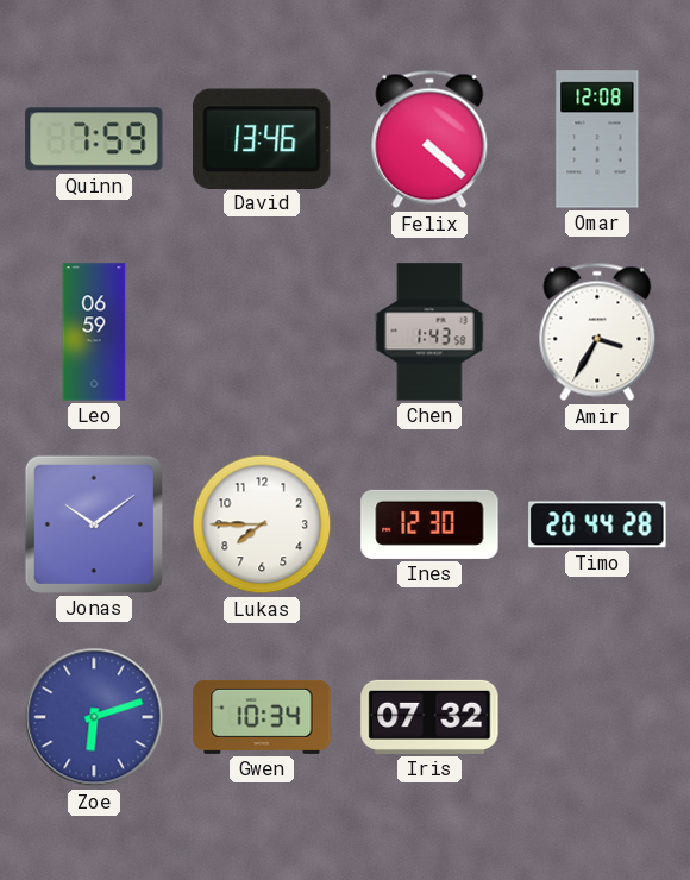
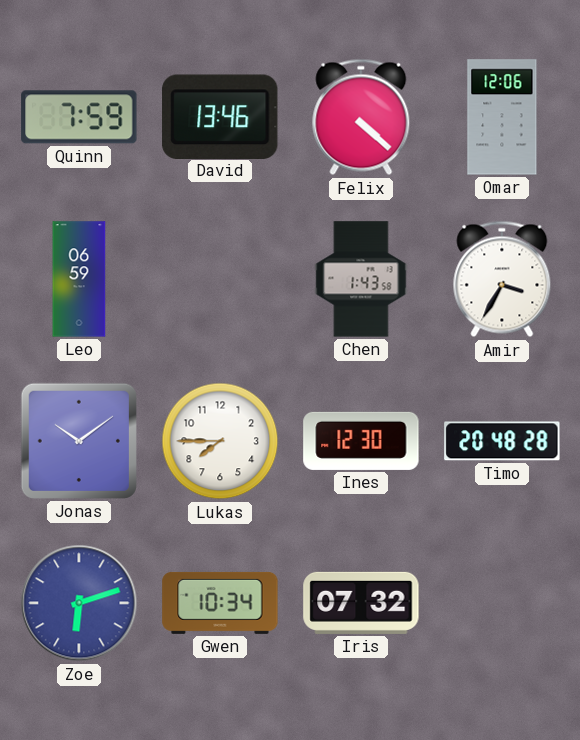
Omar: 12:08 -> 12:06 (502, 117)
Timo: 20:44 -> 20:48 (502, 441)
